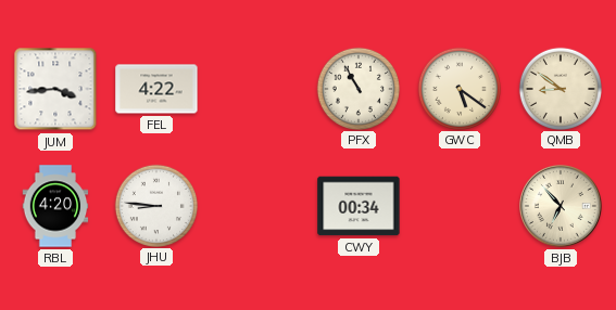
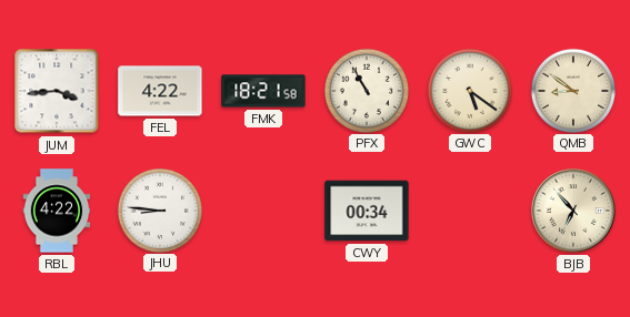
FMK: none -> 18:21 (263, 91)
RBL: 4:20 -> 4:22 (57, 211)
